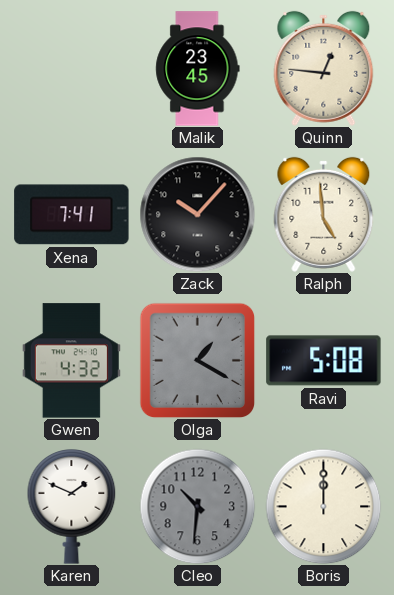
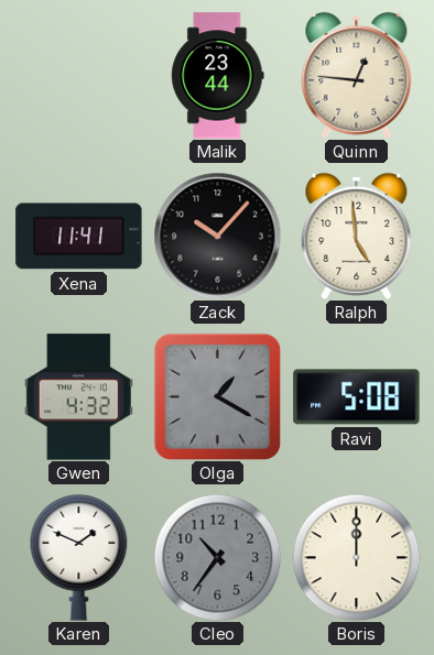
Malik: 23:45 -> 23:44 (218, 76)
Xena: 7:41 -> 11:41 (79, 237)
Cleo: 10:31 -> 10:36 (217, 557)
